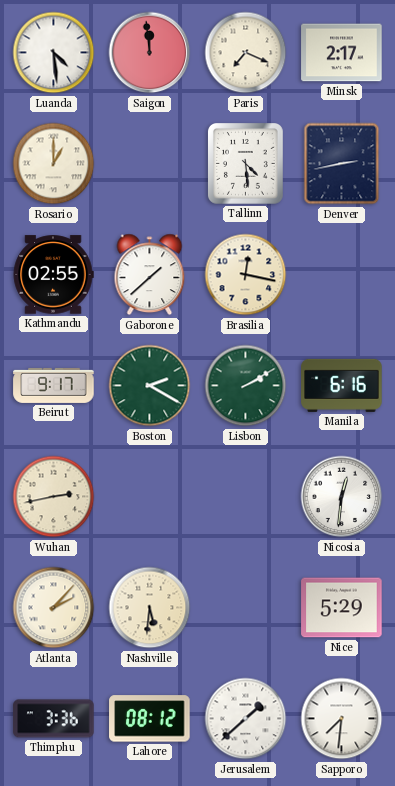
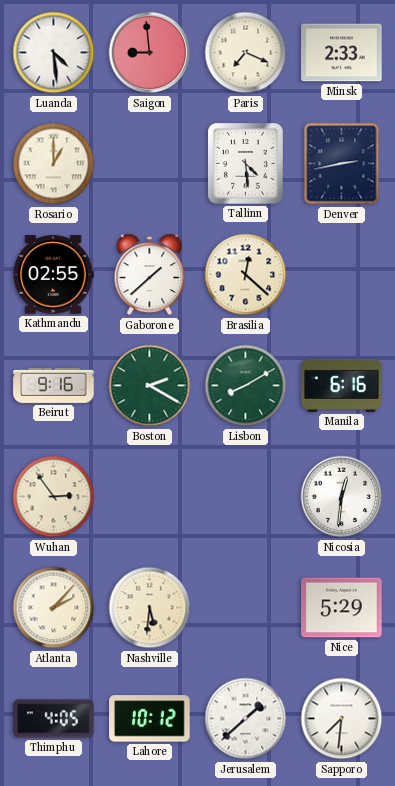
Saigon: 11:59 -> 8:59 (150, 53)
Minsk: 2:17 -> 2:33 (342, 53)
Brasilia: 12:17 -> 12:22 (246, 275)
Beirut: 9:17 -> 9:16 (54, 385)
Lisbon: 2:10 -> 8:10 (246, 386)
Wuhan: 2:43 -> 2:54 (54, 497)
Thimphu: 3:36 -> 4:05 (54, 719)
Lahore: 08:12 -> 10:12 (150, 719)
